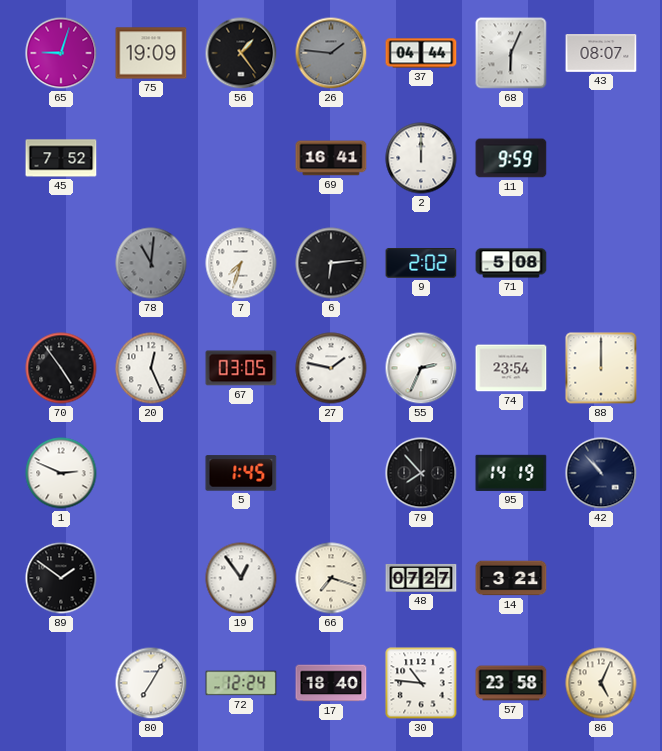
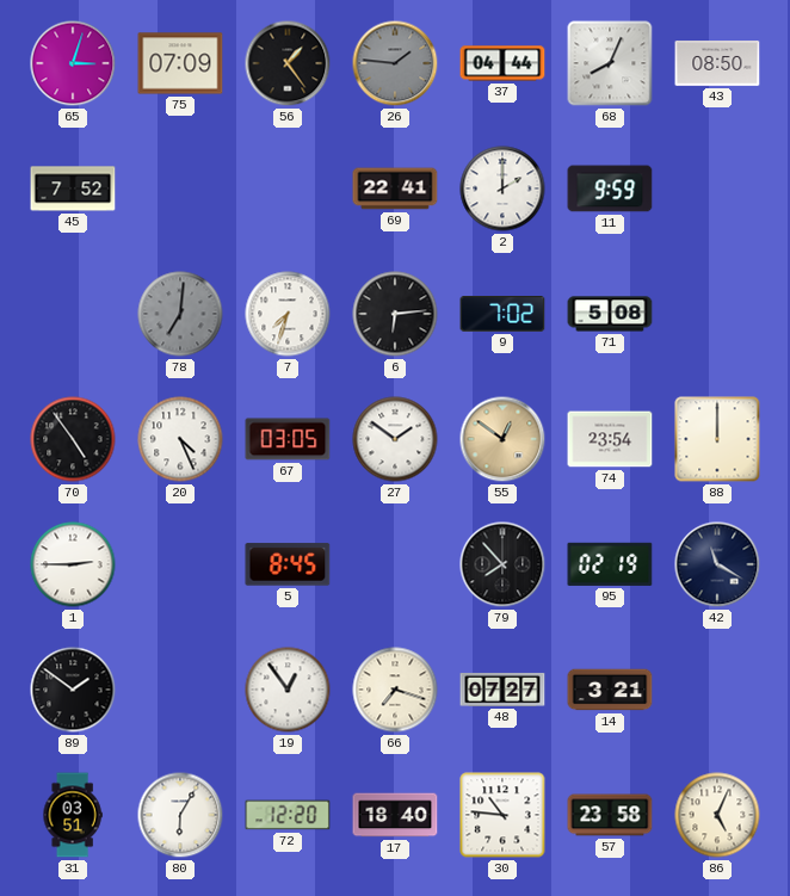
65: 9:03 -> 3:03 (73, 63)
75: 19:09 -> 07:09 (180, 63)
68: 6:04 -> 8:04 (610, 63)
43: 08:07 -> 08:50 (717, 64)
69: 16:41 -> 22:41 (395, 189)
2: 12:00 -> 2:00 (502, 189)
78: 11:01 -> 7:01 (180, 314)
9: 2:02 -> 7:02 (502, 315)
20: 12:26 -> 4:26 (180, 439)
27: 1:47 -> 1:51 (395, 439)
55: 2:34 -> 12:51 (502, 439)
55 dial: white -> champagne (502, 439)
1: 2:49 -> 2:45 (73, 564)
5: 1:45 -> 8:45 (288, 564)
95: 14:19 -> 02:19 (610, 564)
42: 10:53 -> 11:20 (717, 564)
31: none -> 03:51 (73, 815)
80: 7:05 -> 6:05 (180, 815)
72: 12:24 -> 12:20 (288, 815)
